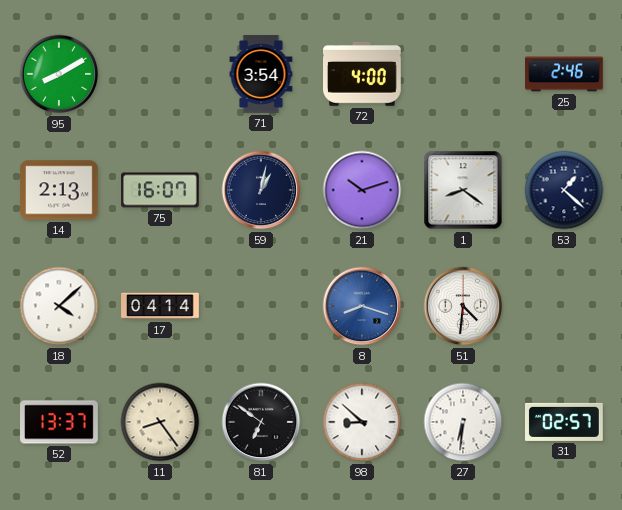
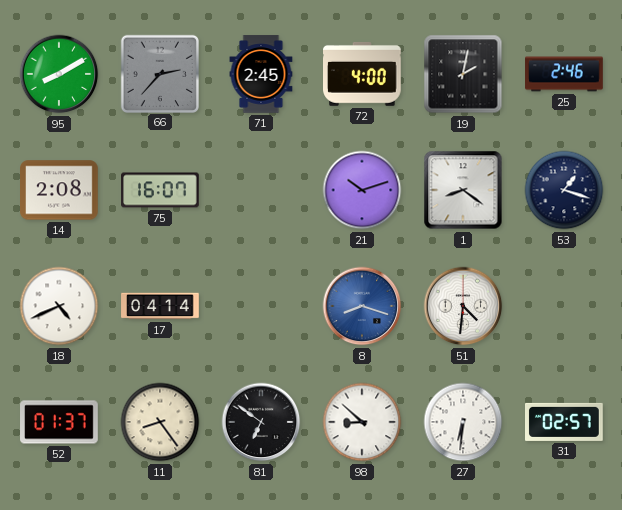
66: none -> 2:37 (159, 73)
71: 3:54 -> 2:45 (261, 74)
19: none -> 2:02 (463, 74)
14: 2:13 -> 2:08 (59, 190)
59: 1:02 -> none (261, 190)
53: 1:22 -> 1:18 (564, 190)
18: 4:08 -> 4:41 (59, 306)
52: 13:37 -> 01:37 (59, 422)
